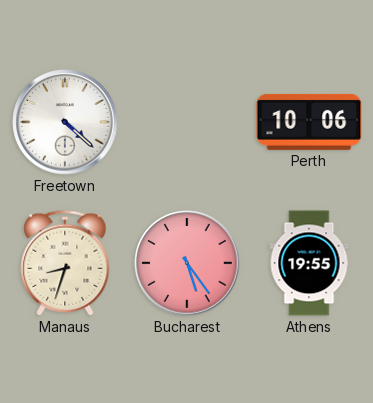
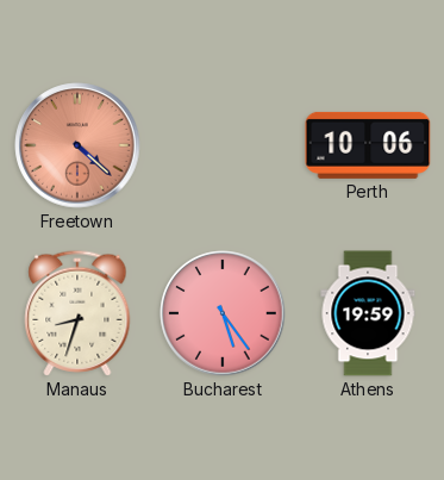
Freetown dial: white -> salmon (77, 145)
Athens: 19:55 -> 19:59 (368, 313)
